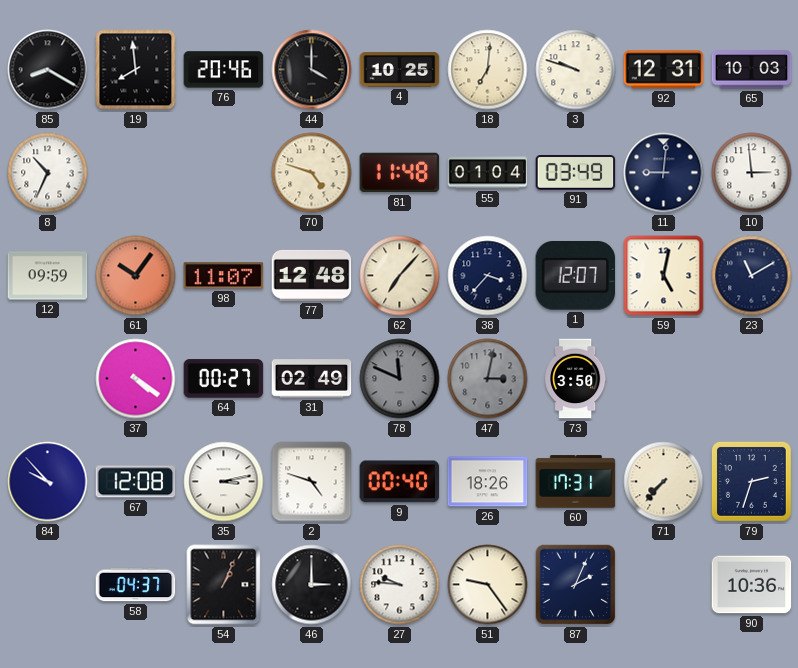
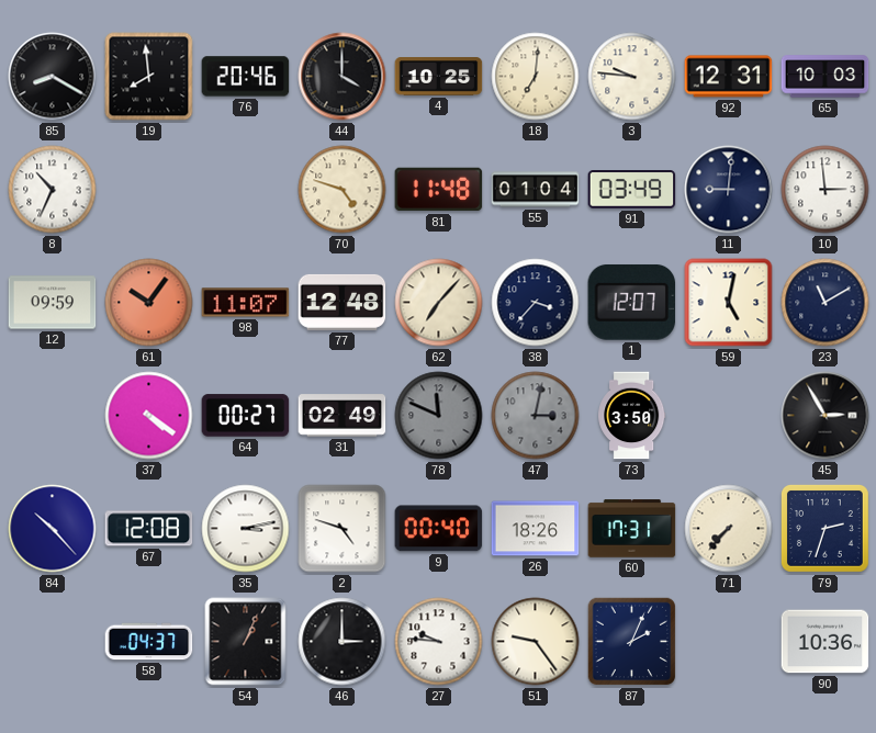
3: 9:48 -> 9:46 (632, 77)
45: none -> 2:55 (826, 416)
84: 9:53 -> 10:23 (53, 529)
